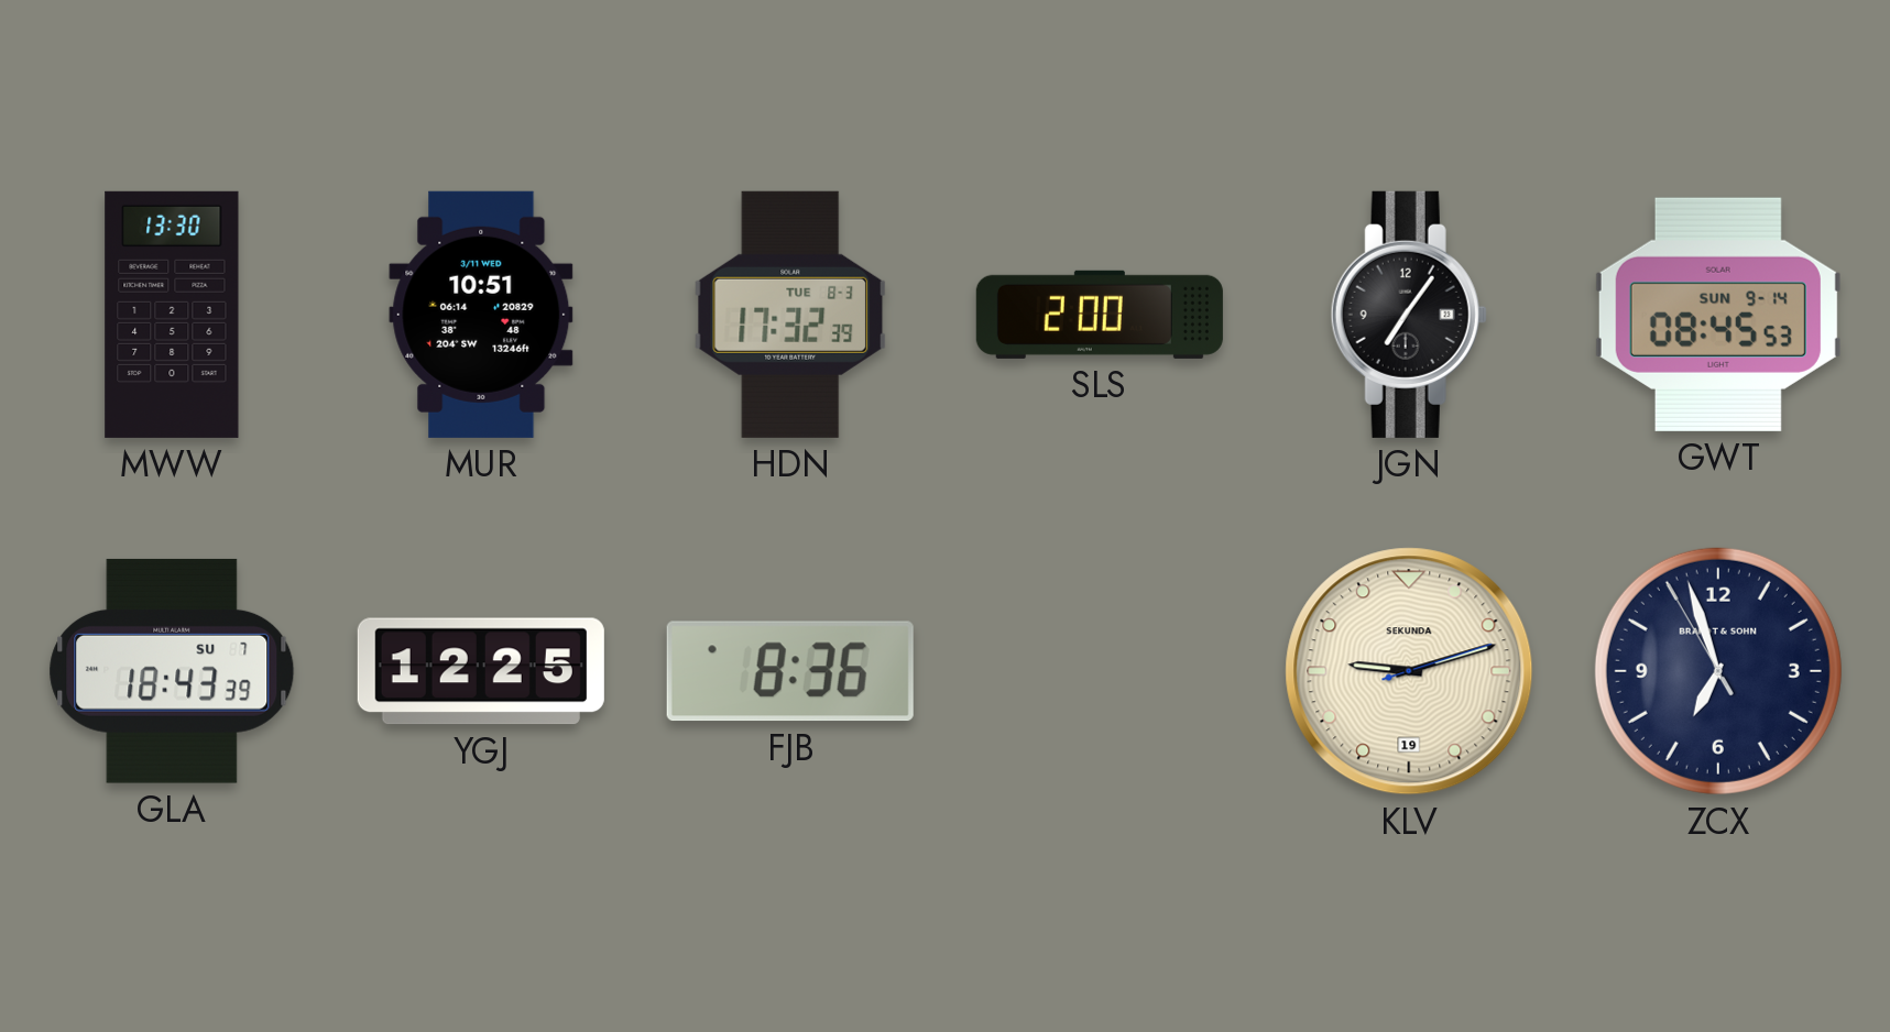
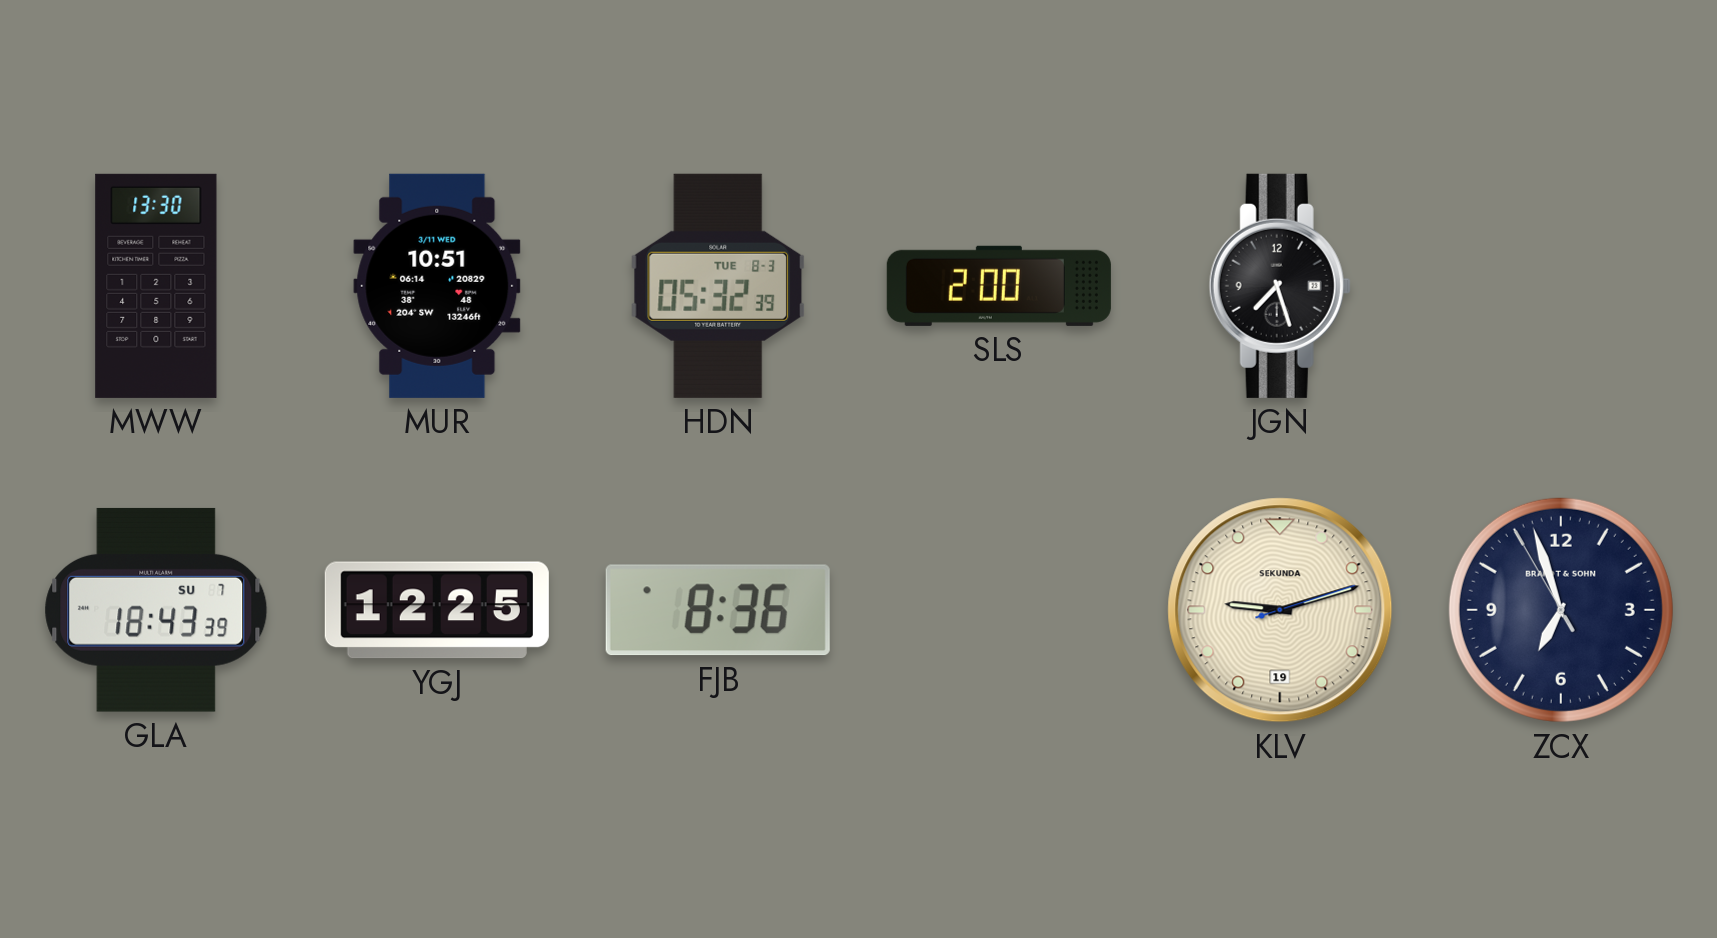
HDN: 17:32 -> 05:32 (718, 286)
JGN: 7:06 -> 7:27 (1280, 286)
GWT: 08:45 -> none (1718, 315)
